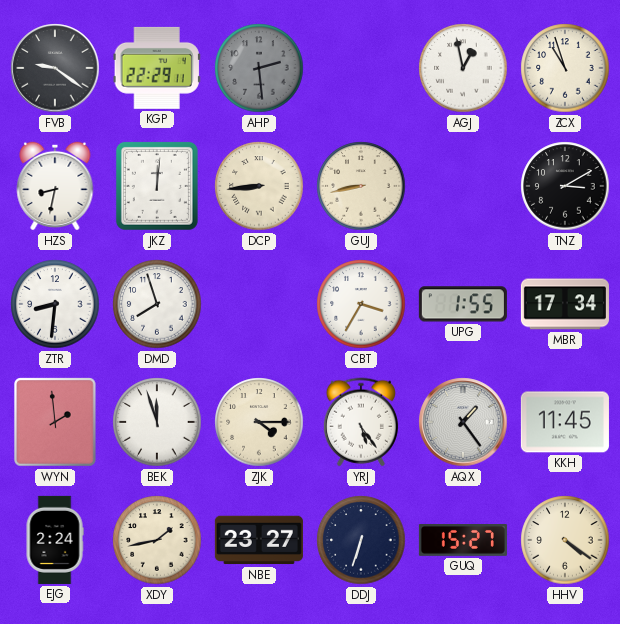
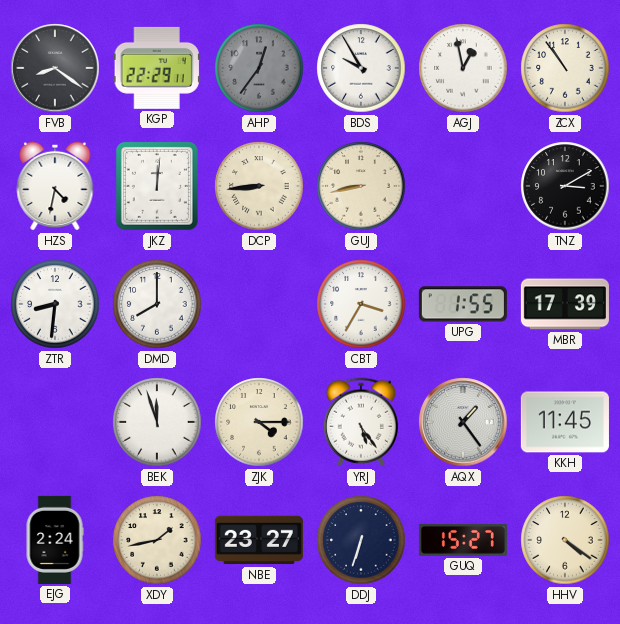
FVB: 9:21 -> 8:21 (55, 68)
AHP: 2:29 -> 12:36 (259, 68)
BDS: none -> 9:55 (361, 68)
ZCX: 10:57 -> 10:54 (565, 68)
HZS: 8:32 -> 4:32 (55, 186)
DMD: 7:57 -> 8:00 (157, 304)
MBR: 17:34 -> 17:39 (565, 304)
WYN: 1:59 -> none (55, 422)
